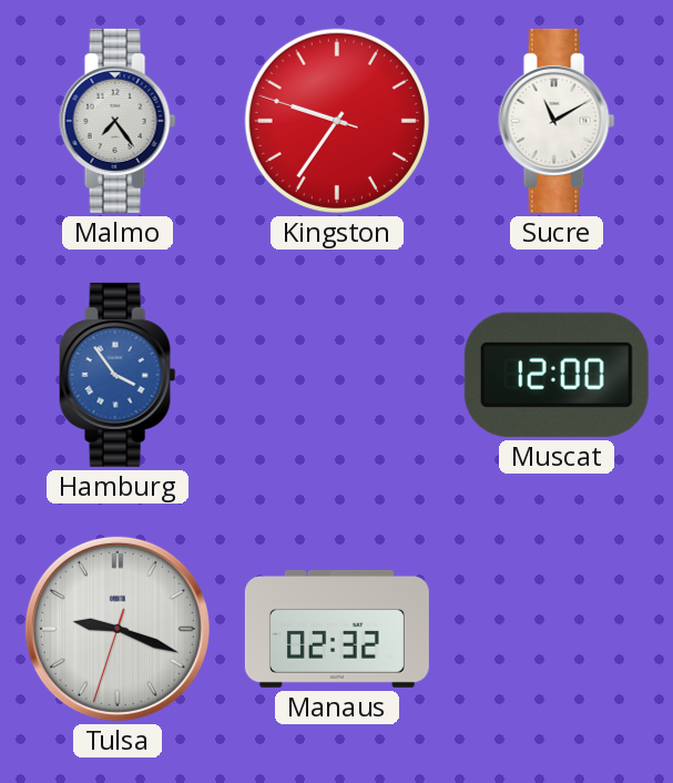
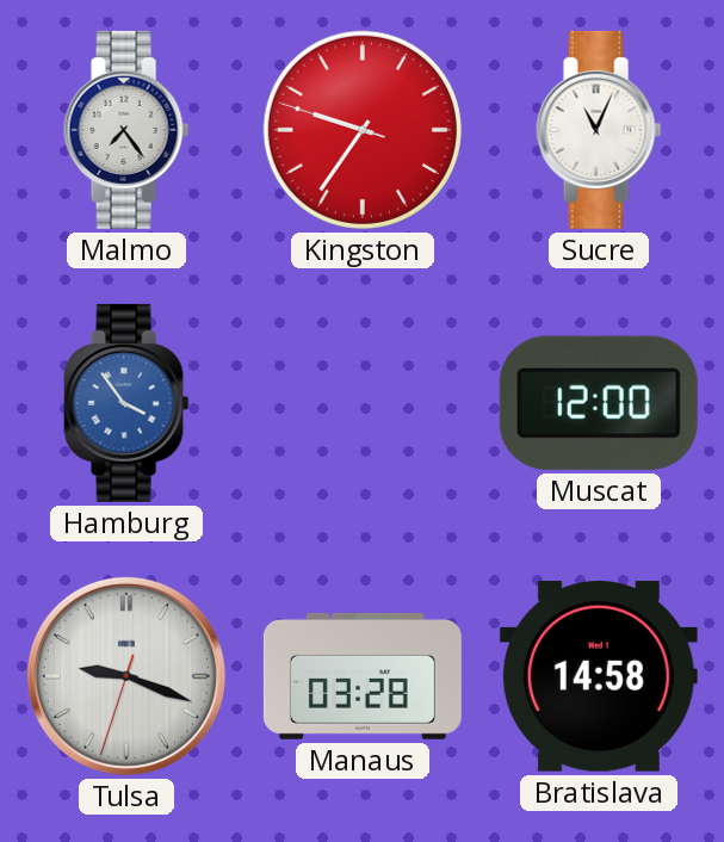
Sucre: 11:10 -> 11:04 (599, 130)
Manaus: 02:32 -> 03:28 (363, 676)
Bratislava: none -> 14:58 (599, 677)
